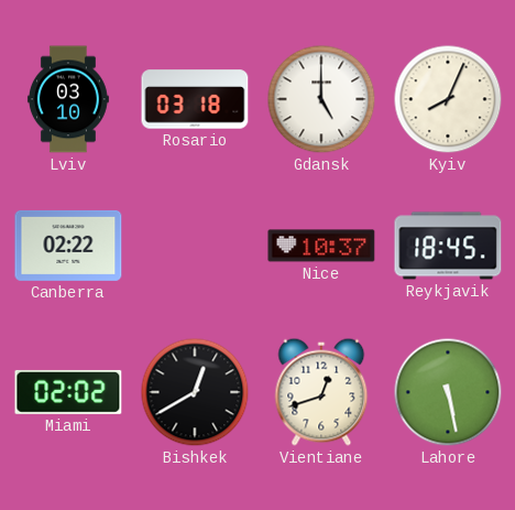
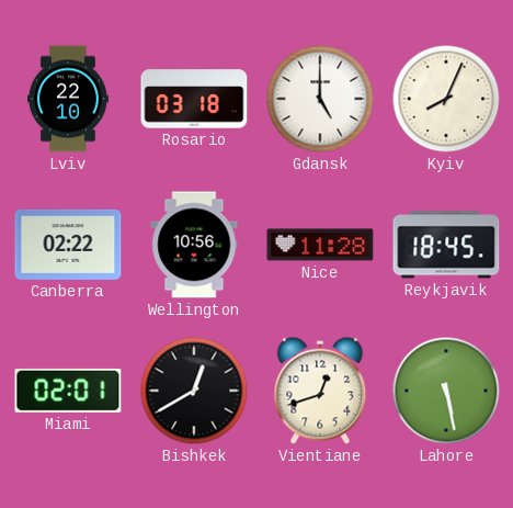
Lviv: 03:10 -> 22:10 (68, 99)
Wellington: none -> 10:56 (194, 245)
Nice: 10:37 -> 11:28 (320, 245)
Miami: 02:02 -> 02:01 (68, 391)
